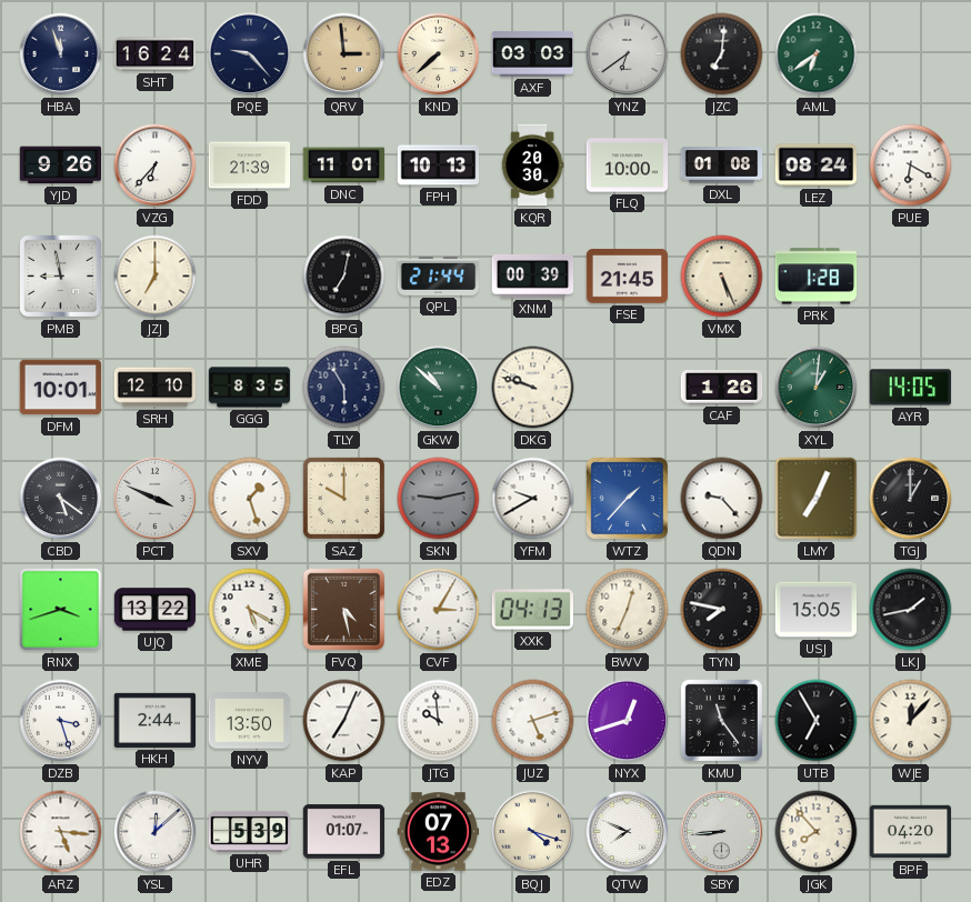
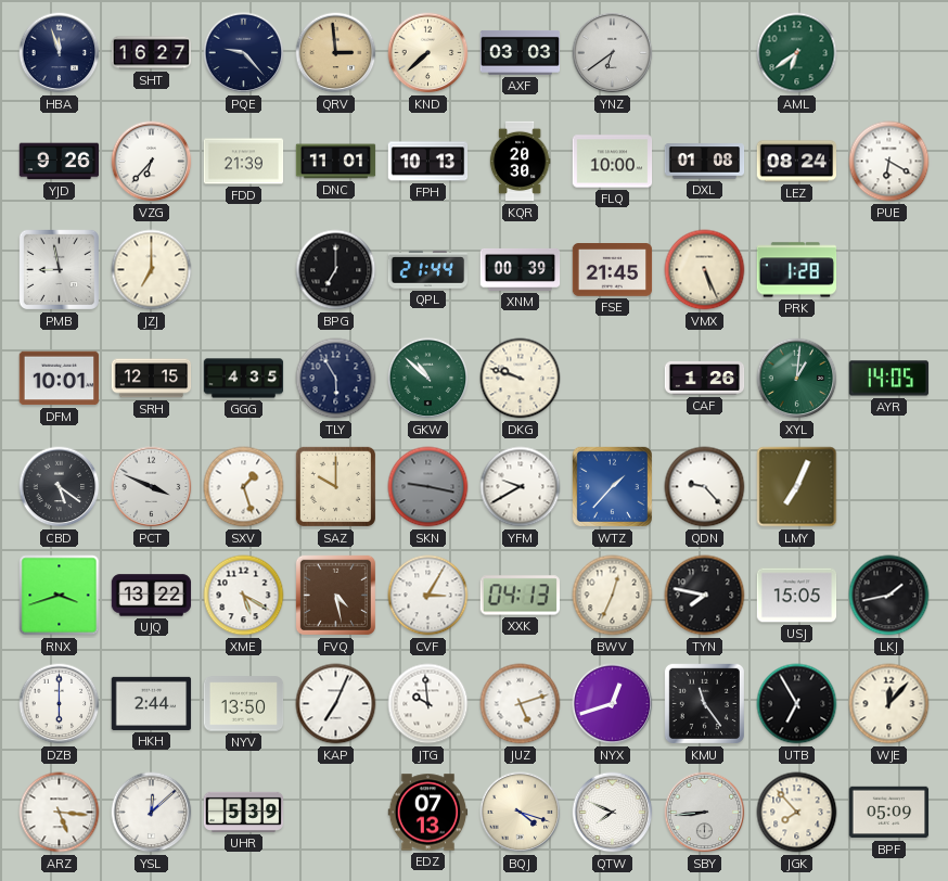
SHT: 16:24 -> 16:27 (152, 53)
JZC: 7:01 -> none (722, 54)
BPG: 7:02 -> 7:00 (336, 270)
SRH: 12:10 -> 12:15 (152, 379)
GGG: 8:35 -> 4:35 (244, 379)
SKN: 9:13 -> 9:17 (428, 487)
TGJ: 1:00 -> none (911, 499)
DZB: 3:27 -> 6:00 (60, 704)
EFL: 01:07 -> none (344, 832)
BPF: 04:20 -> 05:09 (889, 813)
